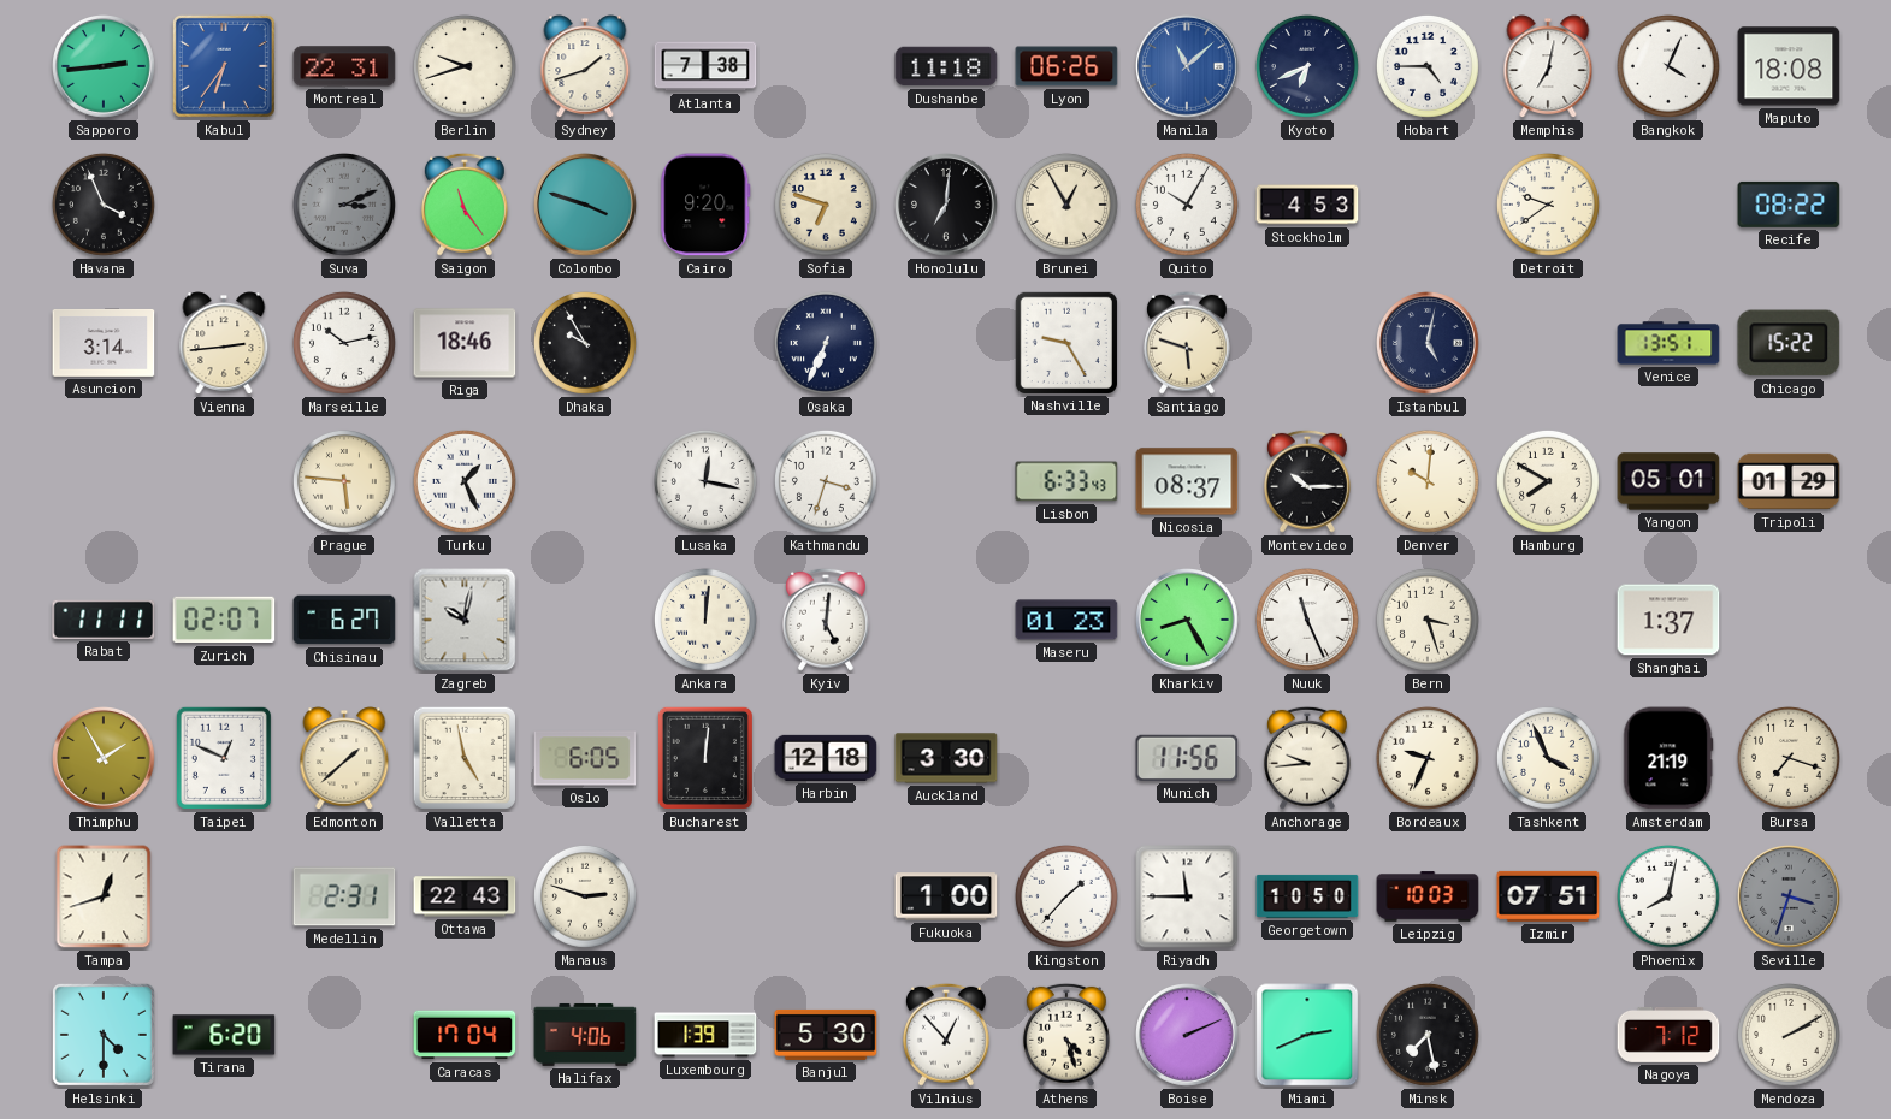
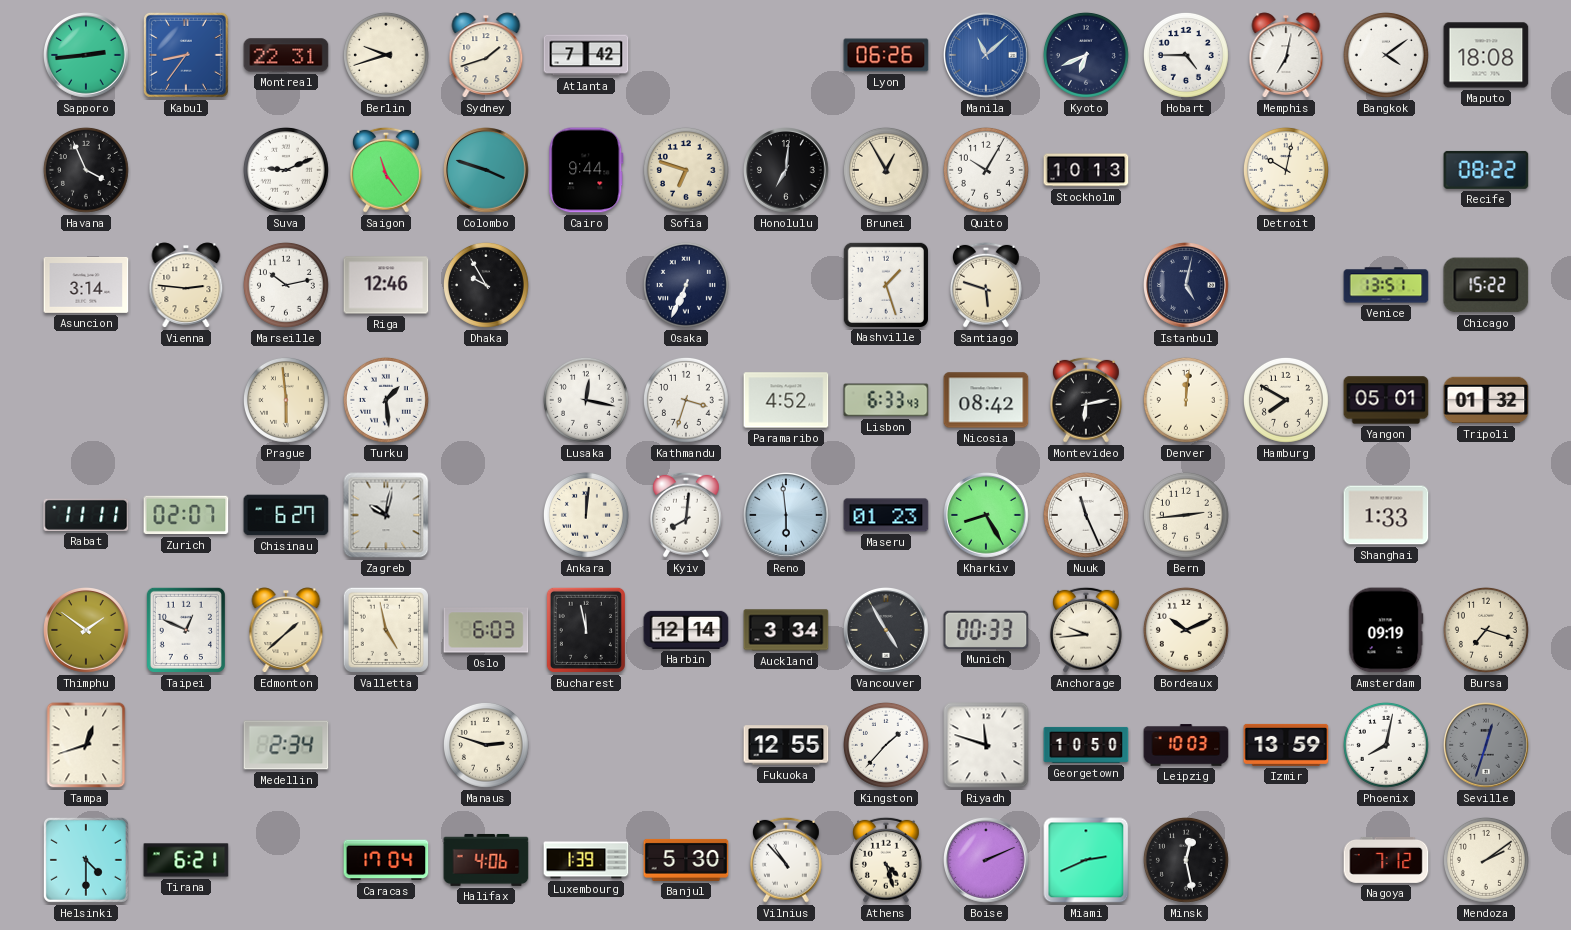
Kabul: 6:36 -> 8:36 (186, 55)
Atlanta: 7:38 -> 7:42 (586, 55)
Dushanbe: 11:18 -> none (946, 66)
Bangkok: 4:04 -> 4:09 (1386, 55)
Suva: 3:11 -> 9:11 (286, 170)
Suva dial: grey -> white (286, 170)
Cairo: 9:20 -> 9:44 (586, 170)
Stockholm: 4:53 -> 10:13 (1086, 170)
Detroit: 9:39 -> 10:02 (1286, 170)
Vienna: 2:44 -> 2:46 (186, 285)
Riga: 18:46 -> 12:46 (386, 285)
Nashville: 9:25 -> 1:27 (886, 285)
Prague: 5:46 -> 5:59 (286, 400)
Turku: 1:26 -> 1:29 (386, 400)
Paramaribo: none -> 4:52 (786, 400)
Nicosia: 08:37 -> 08:42 (986, 400)
Montevideo: 10:15 -> 6:13 (1086, 400)
Denver: 10:01 -> 12:01 (1186, 400)
Tripoli: 01:29 -> 01:32 (1486, 400)
Kyiv: 5:01 -> 8:01 (686, 515)
Reno: none -> 5:59 (787, 516)
Bern: 3:27 -> 2:44 (1186, 515)
Shanghai: 1:37 -> 1:33 (1386, 515)
Thimphu: 1:55 -> 1:51 (87, 631)
Oslo: 6:05 -> 6:03 (486, 630)
Bucharest: 12:01 -> 11:58 (586, 630)
Harbin: 12:18 -> 12:14 (686, 630)
Auckland: 3:30 -> 3:34 (786, 630)
Vancouver: none -> 4:55 (887, 631)
Munich: 11:56 -> 00:33 (986, 630)
Bordeaux: 9:34 -> 10:11 (1186, 630)
Tashkent: 3:56 -> none (1548, 758)
Amsterdam: 21:19 -> 09:19 (1386, 630)
Medellin: 2:31 -> 2:34 (286, 745)
Ottawa: 22:43 -> none (465, 896)
Fukuoka: 1:00 -> 12:55 (786, 745)
Riyadh: 11:45 -> 11:48 (986, 745)
Izmir: 07:51 -> 13:59 (1286, 745)
Seville: 3:33 -> 12:33 (1487, 746)
Tirana: 6:20 -> 6:21 (186, 860)
Vilnius: 12:53 -> 10:53 (786, 860)
Minsk: 7:28 -> 12:28 (1186, 860)
Mendoza: 2:10 -> 2:09 (1486, 860)
